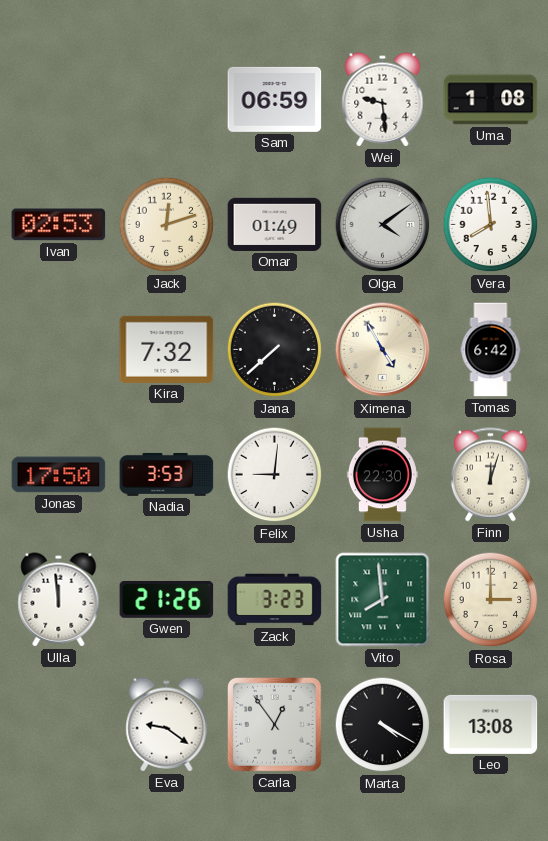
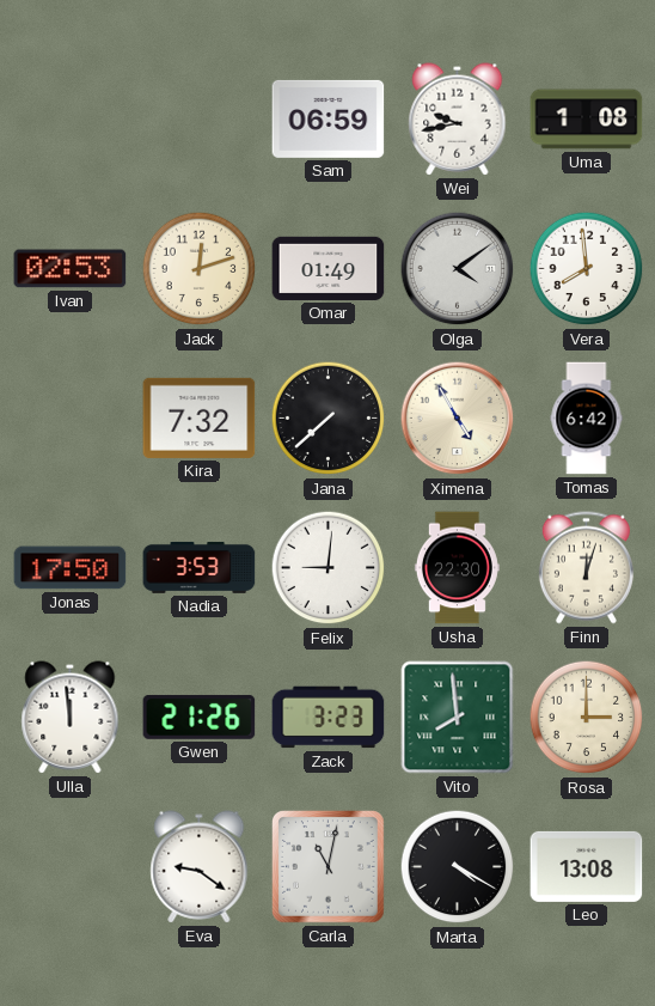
Wei: 9:29 -> 9:43 (458, 120)
Carla: 12:54 -> 11:02 (329, 867)
